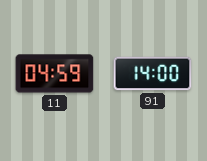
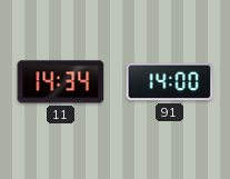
11: 04:59 -> 14:34 (61, 82)
